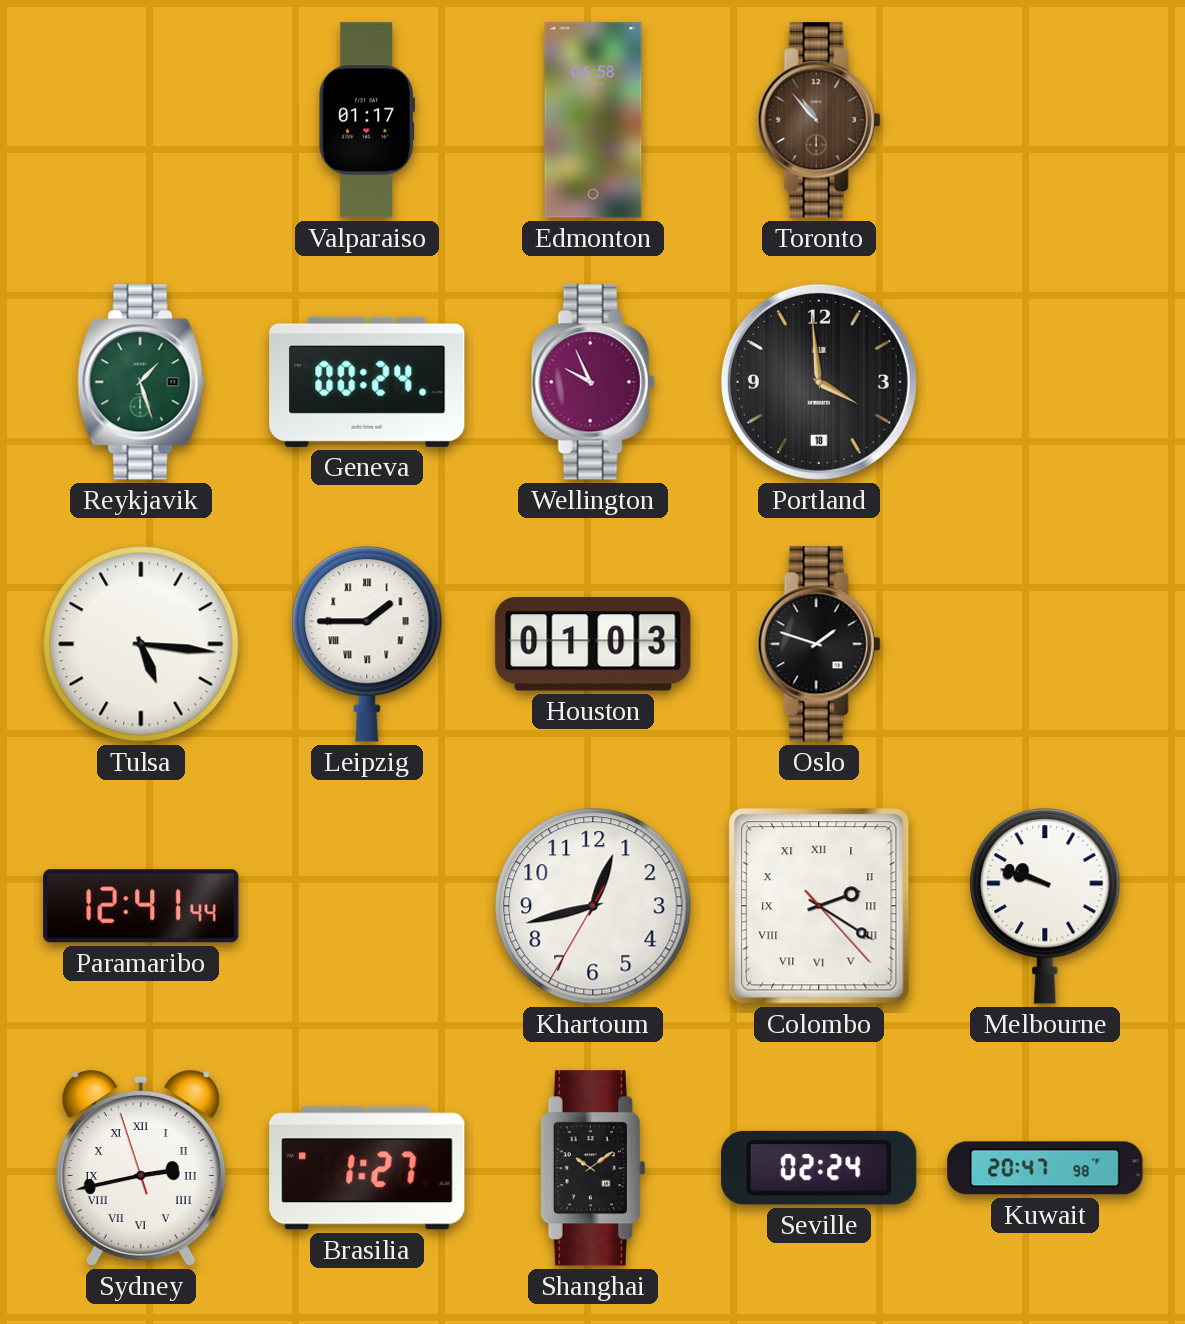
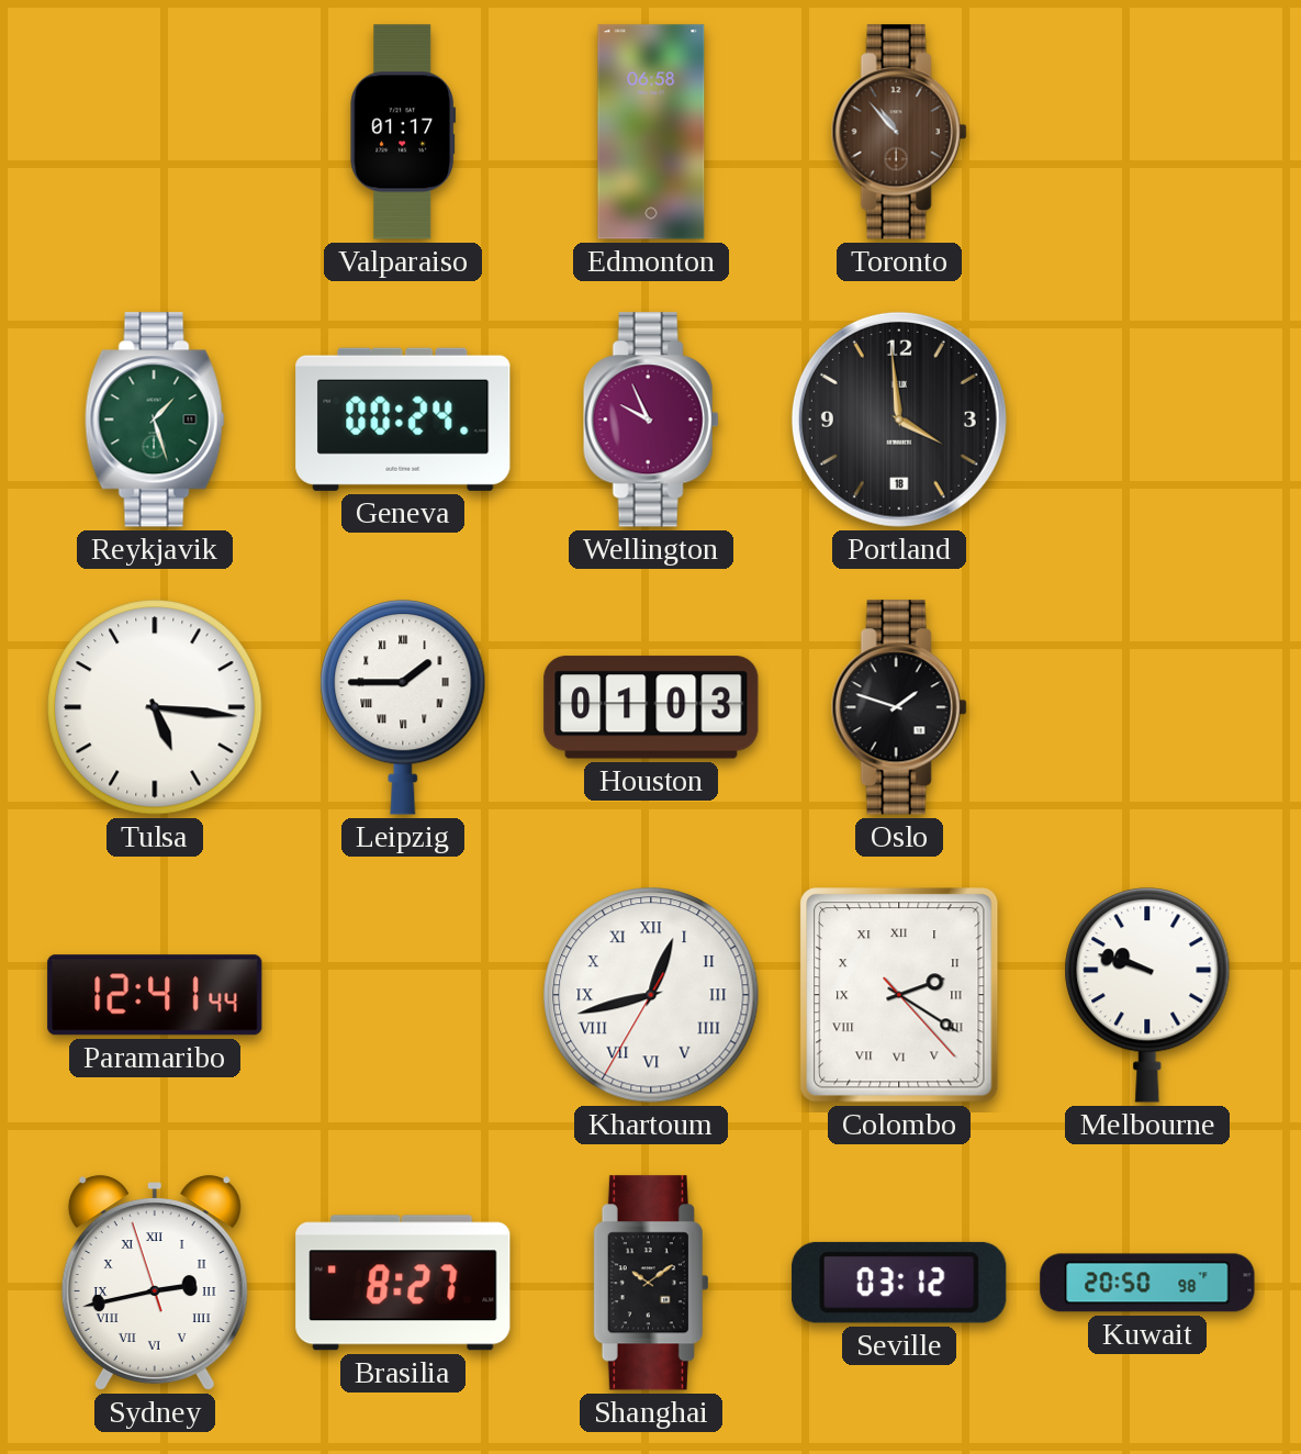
Khartoum numerals: Arabic -> Roman (651, 995)
Brasilia: 1:27 -> 8:27 (403, 1283)
Seville: 02:24 -> 03:12 (899, 1283)
Kuwait: 20:47 -> 20:50 (1147, 1283)
